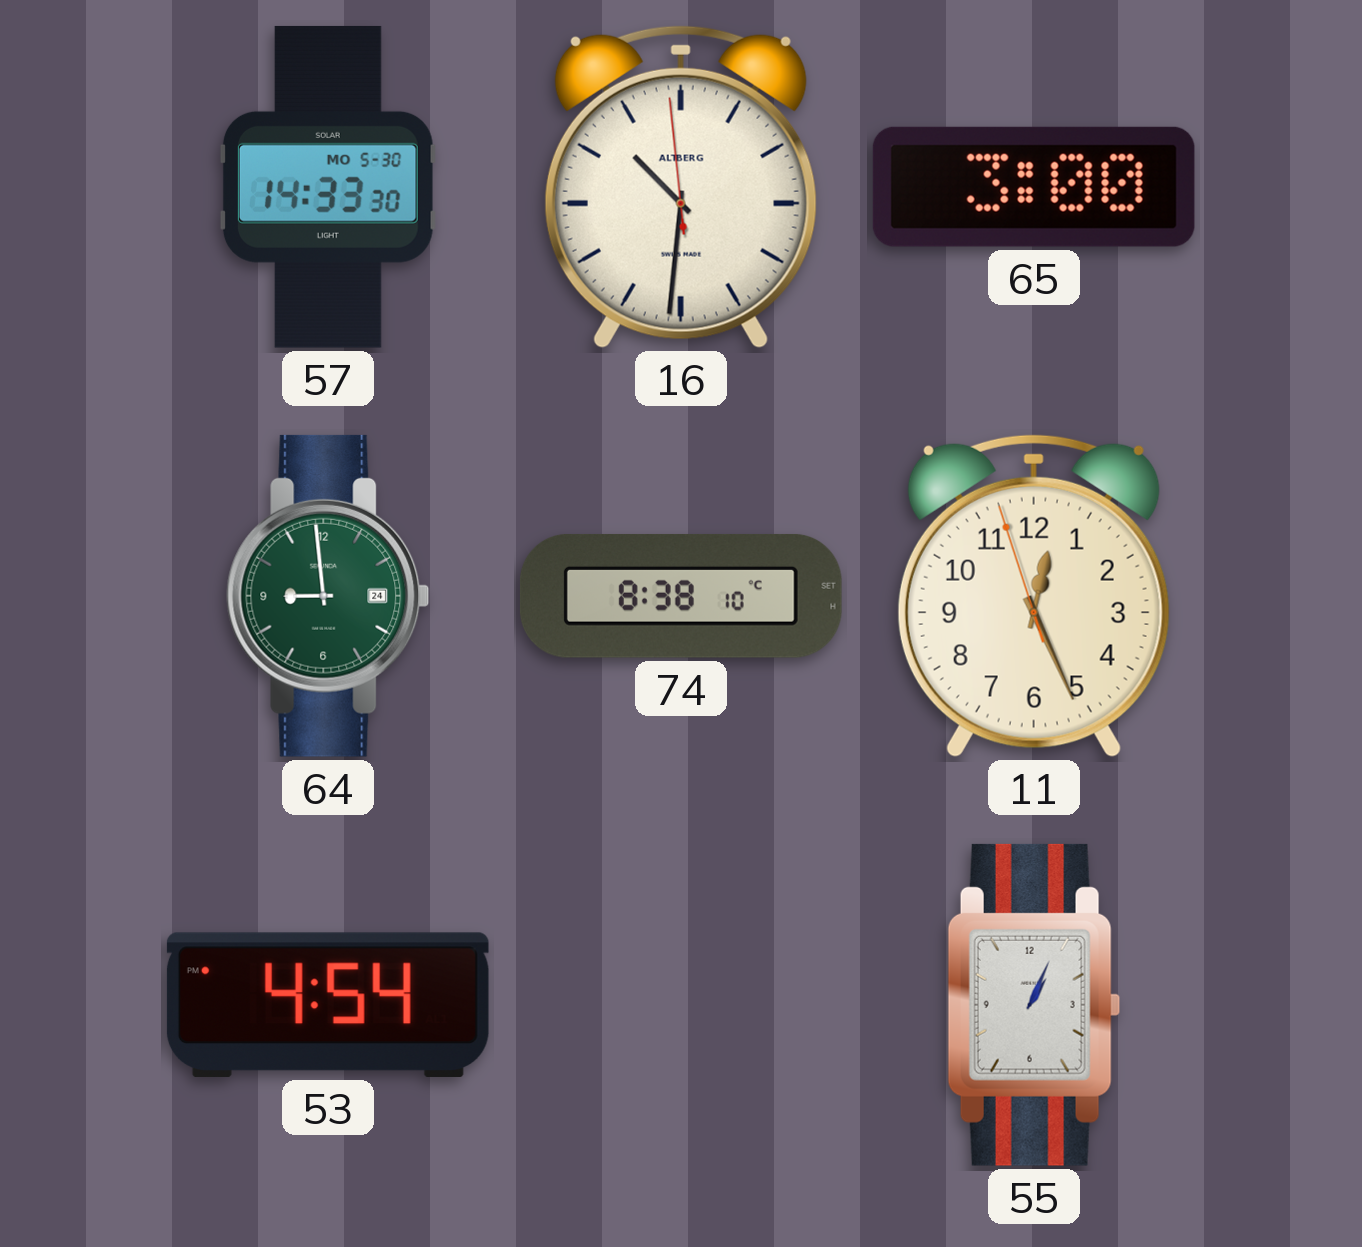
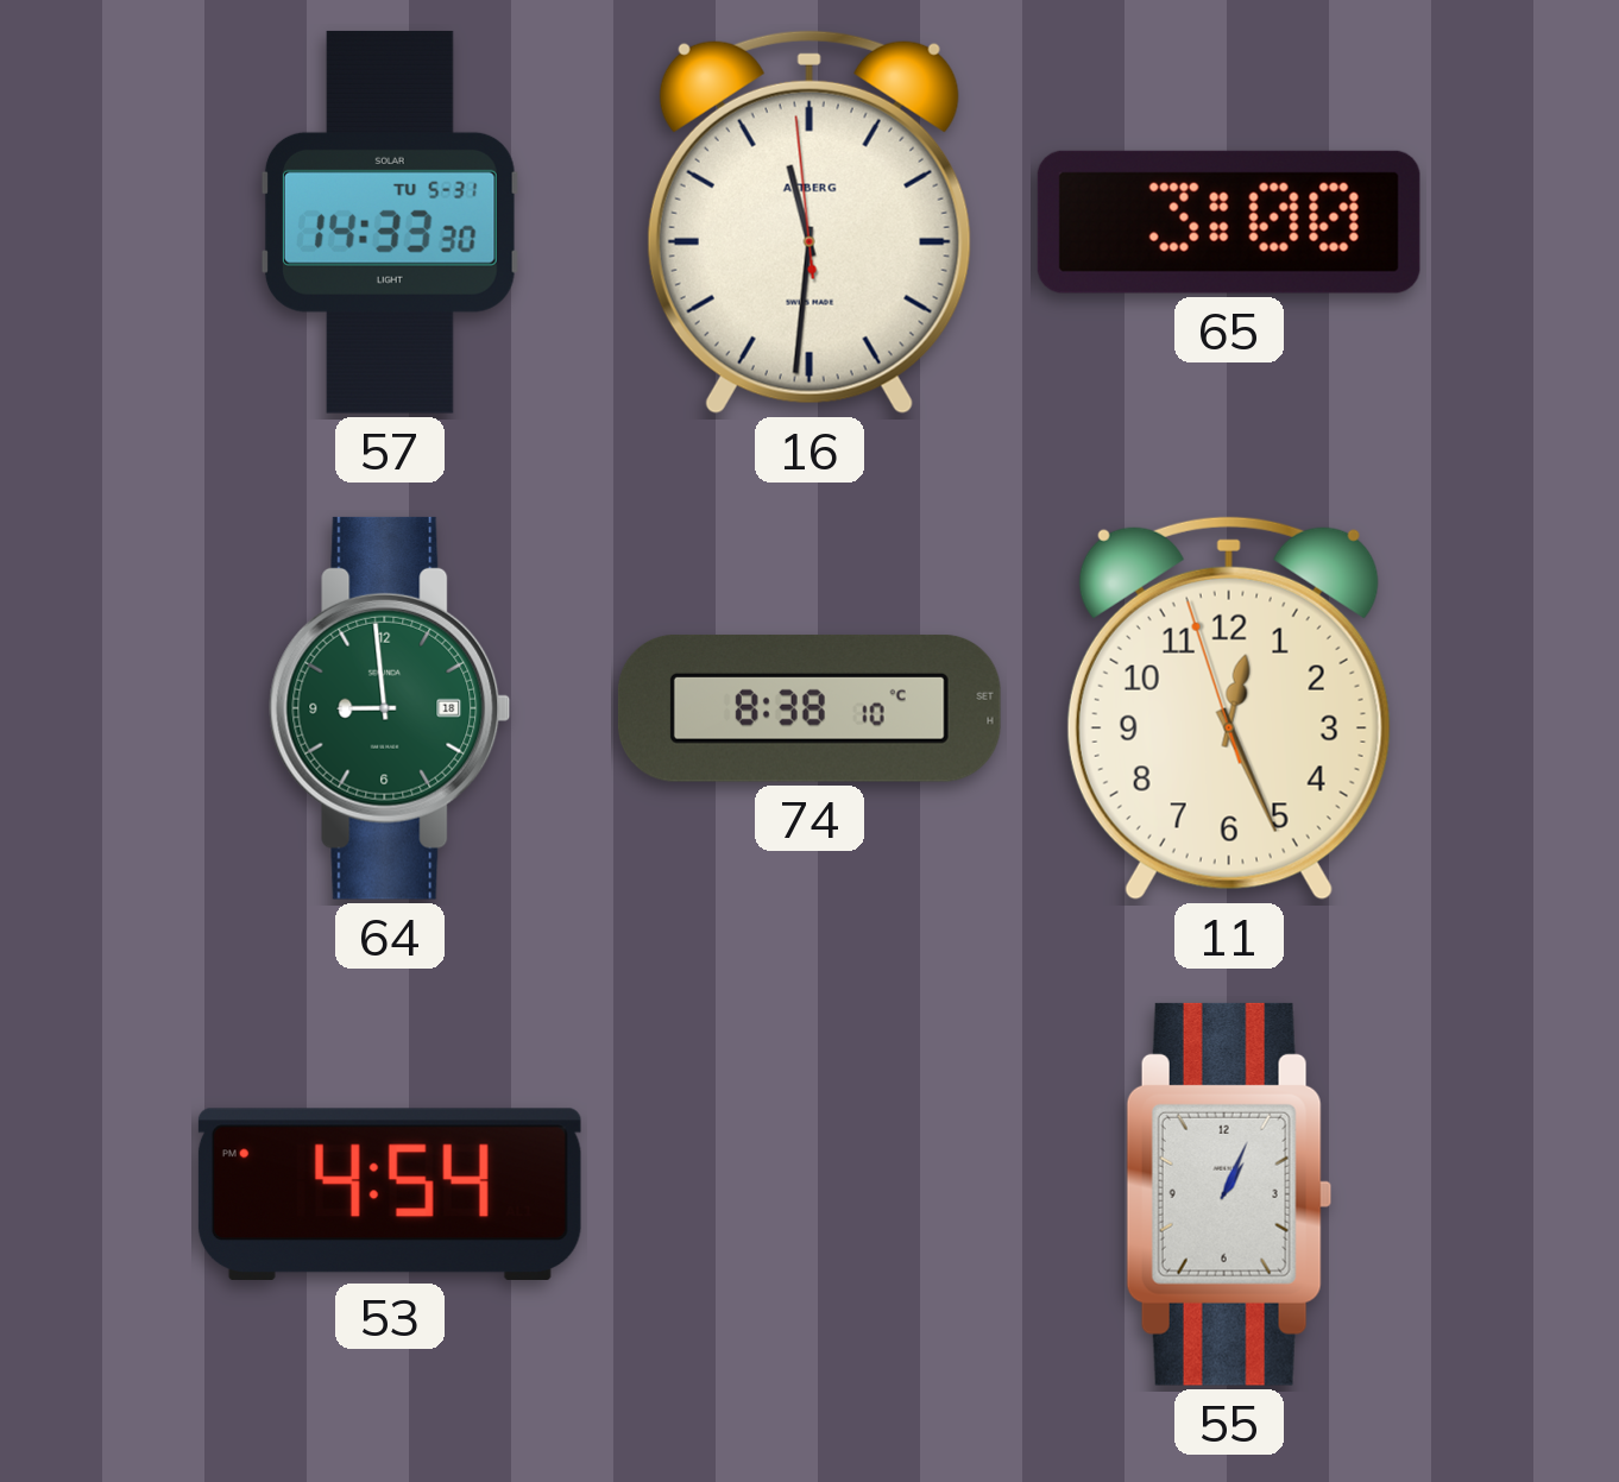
57 date: MO 5-30 -> TU 5-31 (390, 222)
16: 10:30 -> 11:30 (809, 222)
64 date: 24 -> 18 (390, 708)
